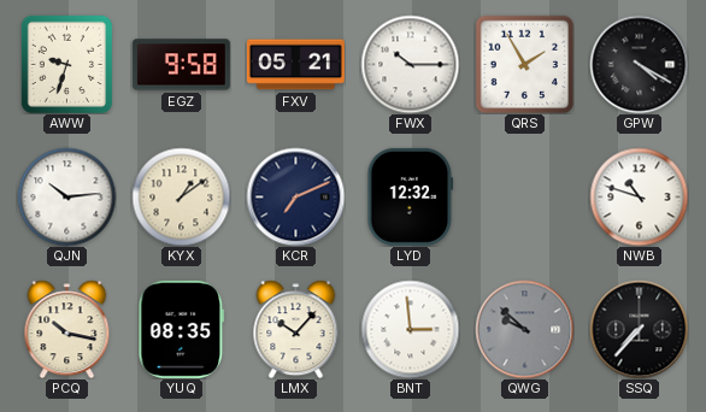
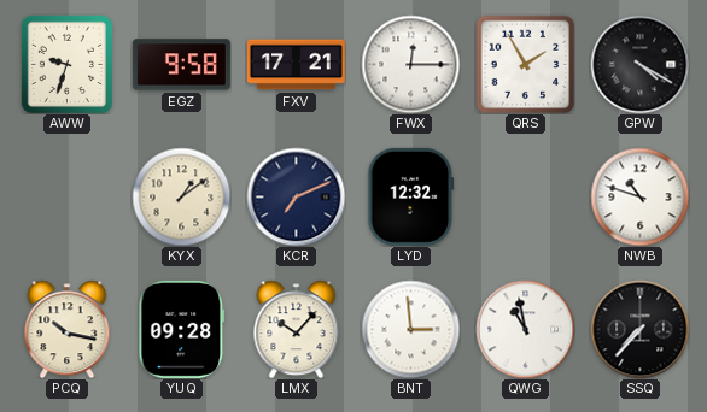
FXV: 05:21 -> 17:21 (296, 65)
FWX: 10:15 -> 12:15 (410, 64)
QJN: 10:14 -> none (66, 196)
YUQ: 08:35 -> 09:28 (182, 329)
QWG: 9:52 -> 10:58 (525, 329)
QWG dial: grey -> white (525, 329)
